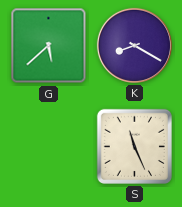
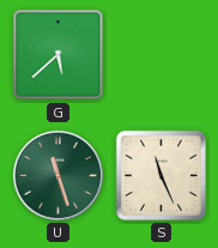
K: 8:20 -> none (134, 45)
U: none -> 11:27 (57, 175)
